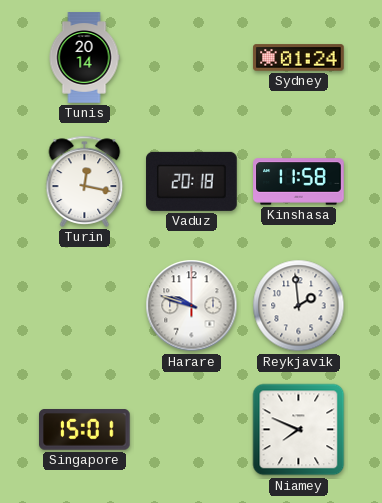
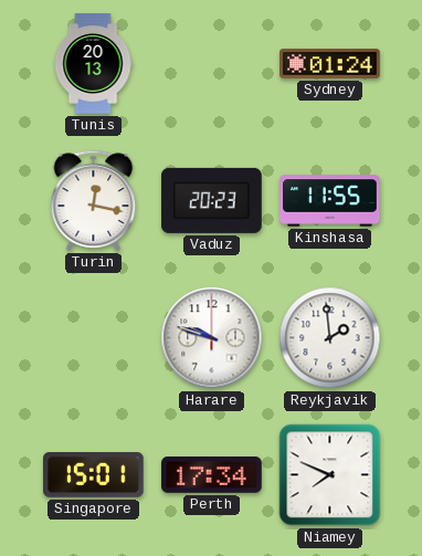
Tunis: 20:14 -> 20:13 (93, 64)
Vaduz: 20:18 -> 20:23 (212, 200)
Kinshasa: 11:58 -> 11:55 (330, 201)
Perth: none -> 17:34 (212, 475)
